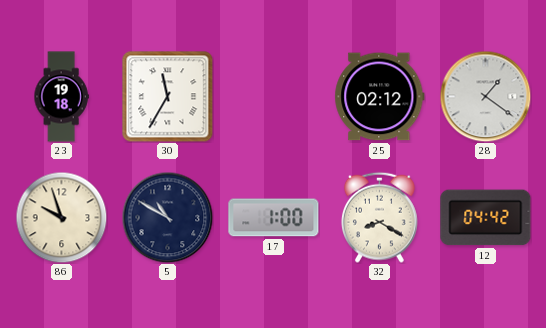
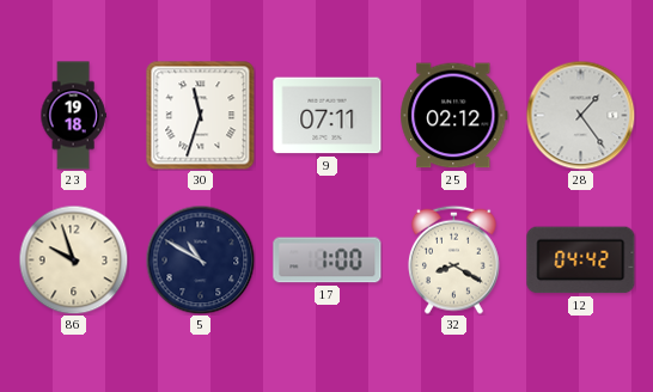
30: 11:35 -> 11:33 (201, 116)
9: none -> 07:11 (328, 116)
28: 1:21 -> 1:24 (580, 115)
